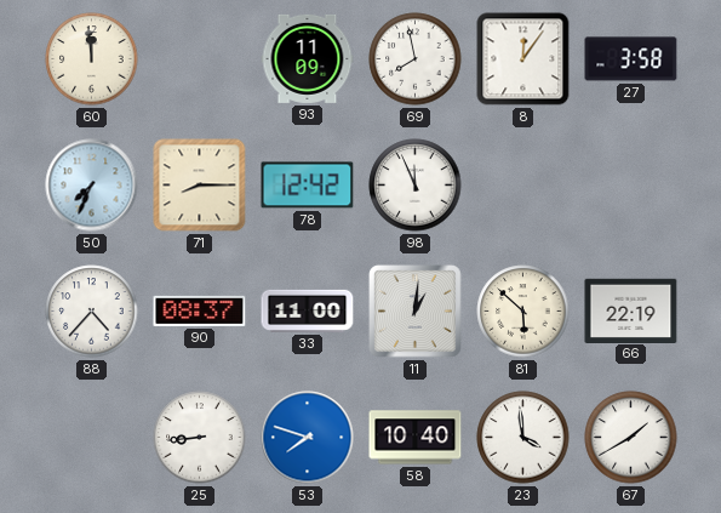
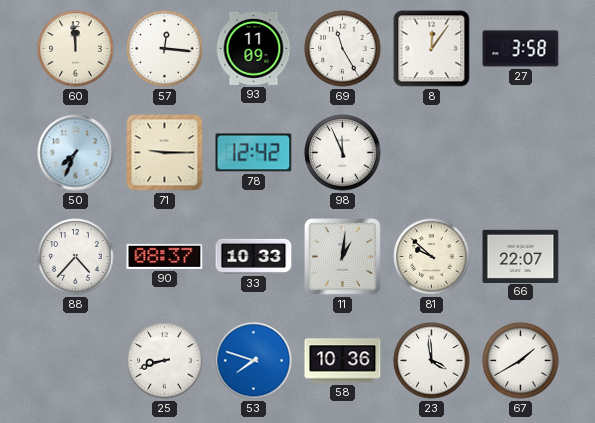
57: none -> 12:16 (165, 49)
69: 7:58 -> 11:25 (343, 49)
71: 8:15 -> 9:15 (165, 153)
33: 11:00 -> 10:33 (254, 256)
81: 5:52 -> 9:52 (432, 257)
66: 22:19 -> 22:07 (521, 256)
25: 8:44 -> 8:42 (165, 361)
58: 10:40 -> 10:36 (343, 361)
